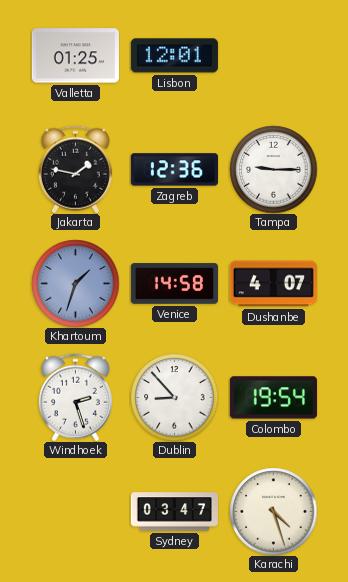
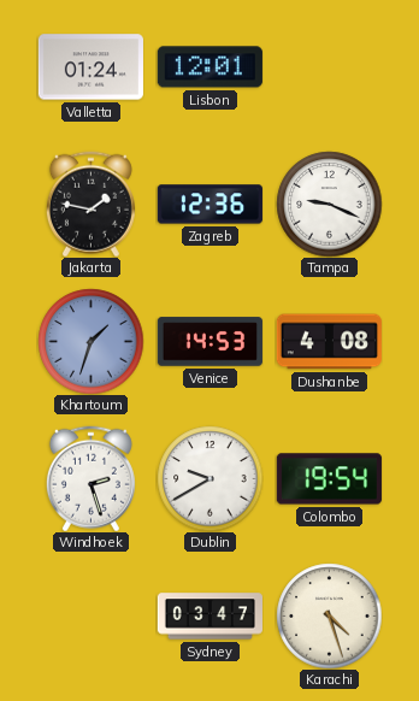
Valletta: 01:25 -> 01:24 (90, 67)
Tampa: 9:15 -> 9:19 (329, 204)
Venice: 14:58 -> 14:53 (209, 342)
Dushanbe: 4:07 -> 4:08 (329, 342)
Dublin: 8:53 -> 9:40 (209, 478)
